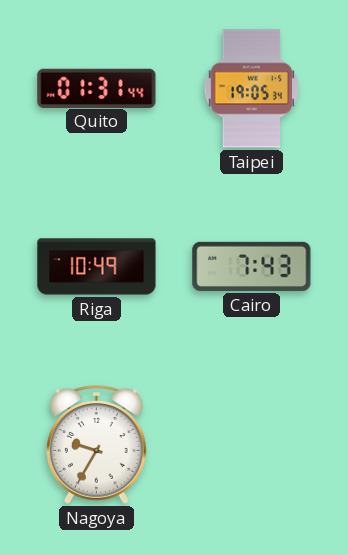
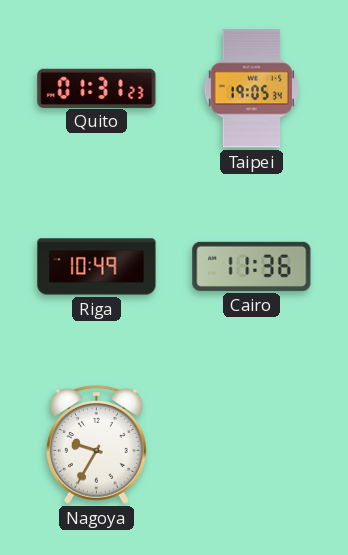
Quito: 01:31:44 -> 01:31:23 (97, 88)
Cairo: 7:43 -> 11:36 (252, 266)
